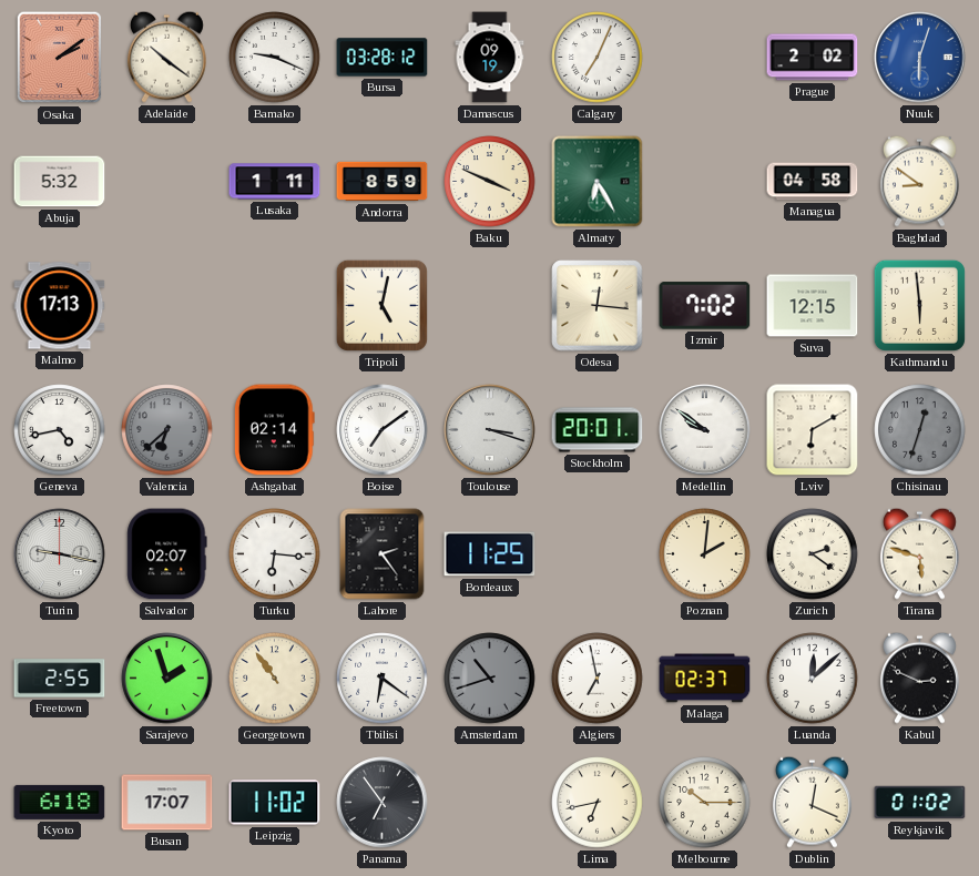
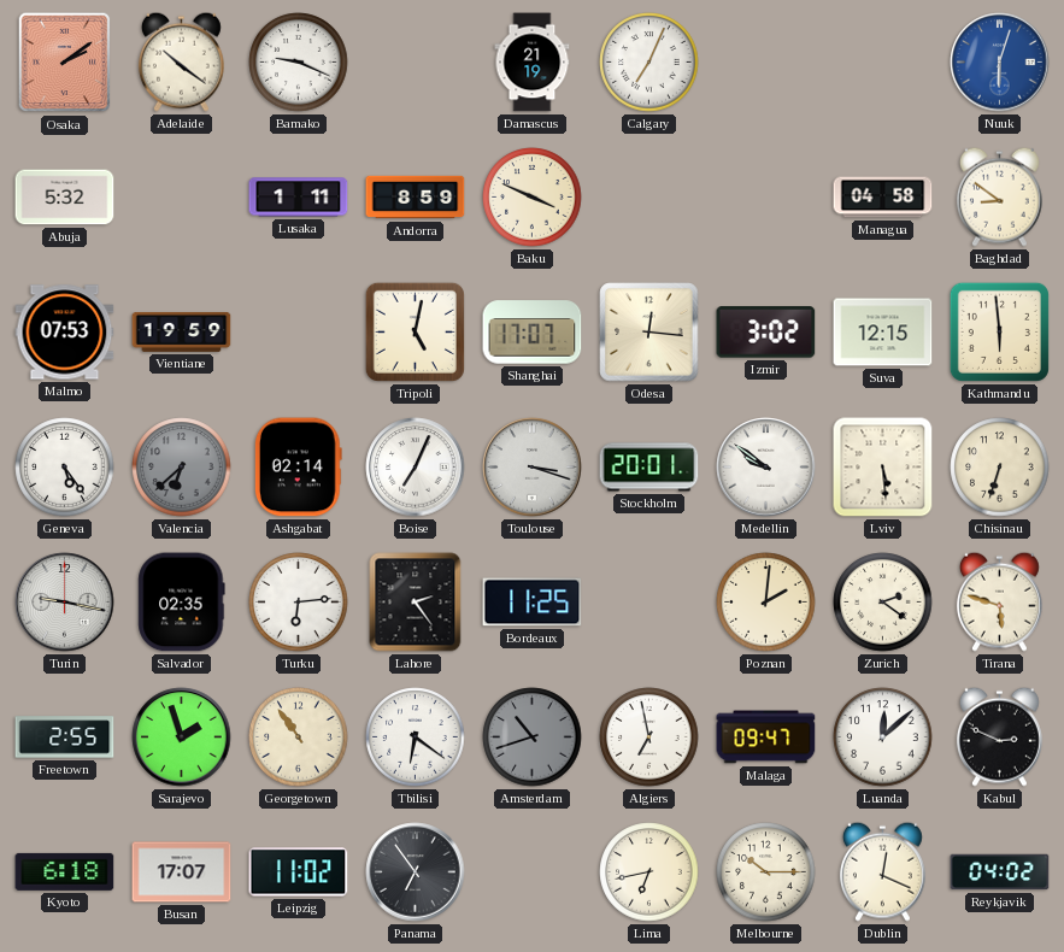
Bursa: 03:28 -> none (383, 58)
Damascus: 09:19 -> 21:19 (533, 63)
Prague: 2:02 -> none (813, 58)
Almaty: 6:25 -> none (598, 182)
Malmo: 17:13 -> 07:53 (65, 333)
Vientiane: none -> 19:59 (182, 331)
Shanghai: none -> 17:07 (533, 333)
Izmir: 7:02 -> 3:02 (766, 333)
Geneva: 4:43 -> 5:24 (65, 468)
Boise: 7:09 -> 7:04 (416, 468)
Lviv: 6:10 -> 5:29 (883, 468)
Chisinau: 12:33 -> 6:33 (1000, 468)
Chisinau dial: grey -> cream (1000, 468)
Salvador: 02:07 -> 02:35 (182, 603)
Turku: 6:16 -> 6:14 (299, 603)
Malaga: 02:37 -> 09:47 (766, 737)
Reykjavik: 01:02 -> 04:02 (1000, 872)
